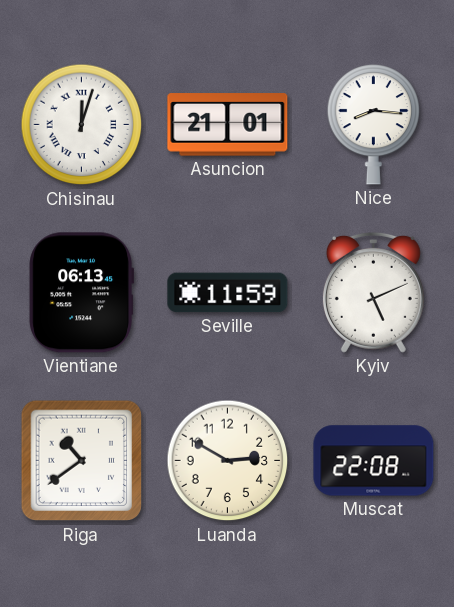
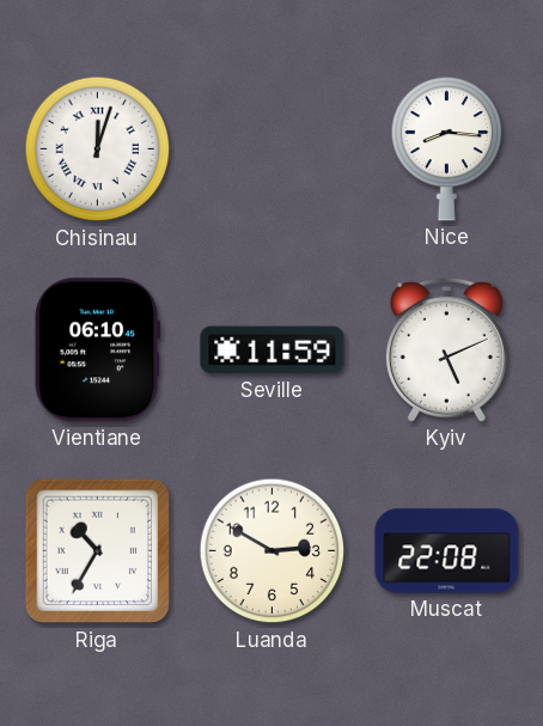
Asuncion: 21:01 -> none (228, 125)
Vientiane: 06:13 -> 06:10 (98, 350)
Riga: 10:39 -> 10:35 (98, 551)
